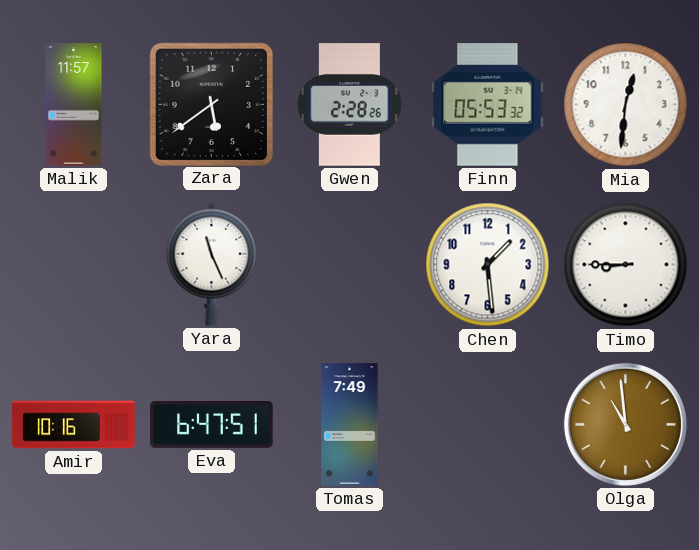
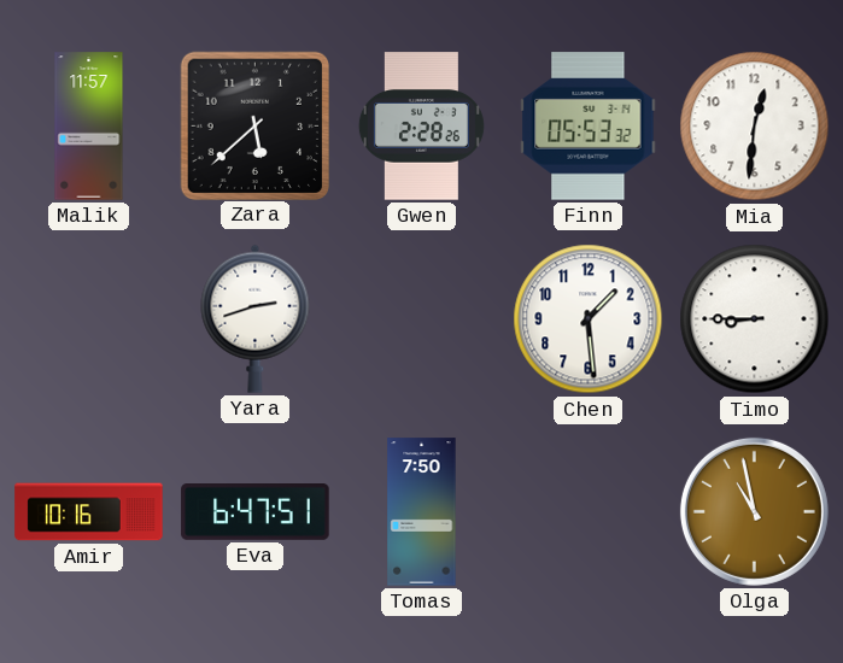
Zara: 5:39 -> 5:38 (254, 125)
Yara: 11:26 -> 2:42 (256, 318)
Tomas: 7:49 -> 7:50 (422, 512)
Olga: 10:59 -> 10:58 (754, 511)
